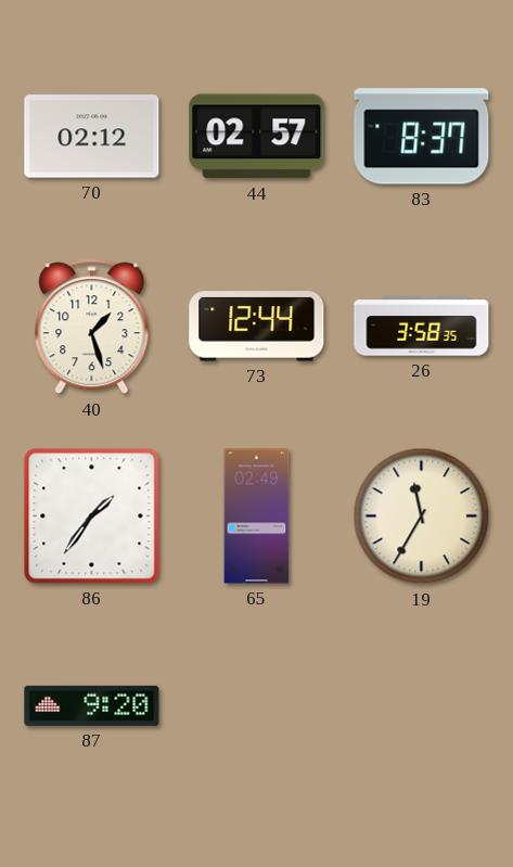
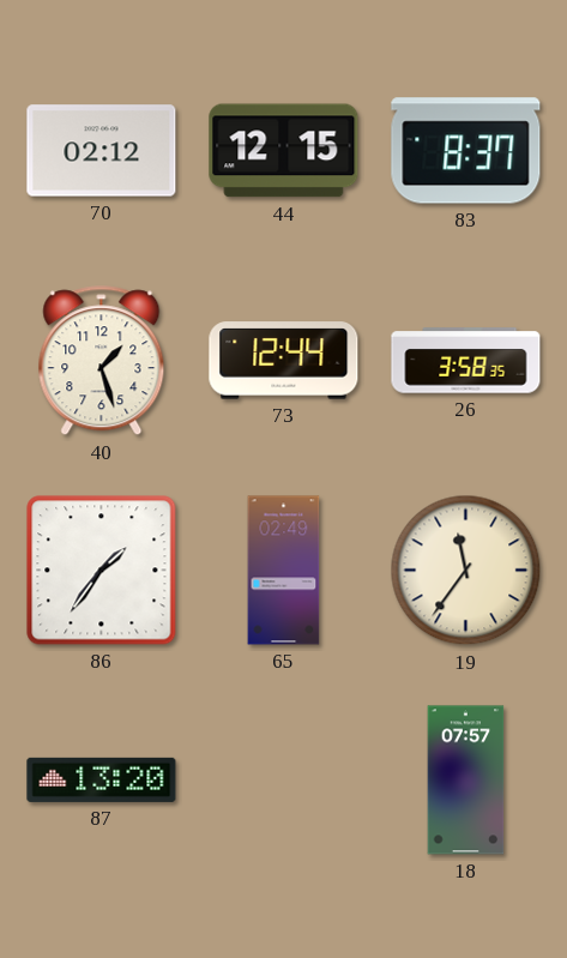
44: 02:57 -> 12:15 (284, 151)
19: 11:35 -> 11:36 (466, 571)
87: 9:20 -> 13:20 (102, 779)
18: none -> 07:57 (466, 781)
